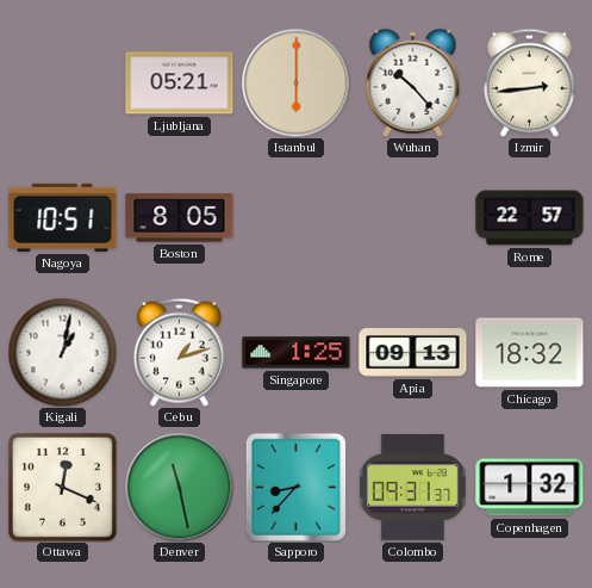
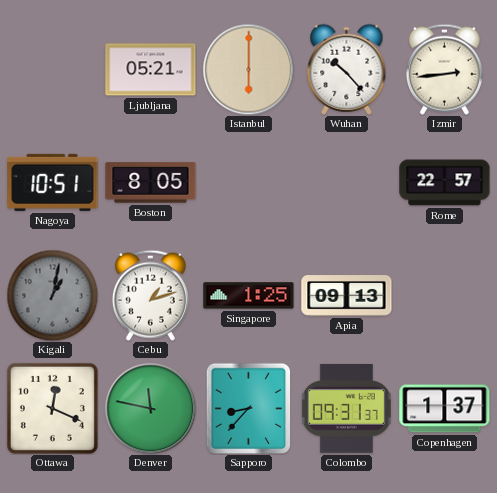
Kigali dial: white -> grey (52, 295)
Chicago: 18:32 -> none (530, 353)
Denver: 11:28 -> 11:47 (150, 408)
Copenhagen: 1:32 -> 1:37 (445, 409)
